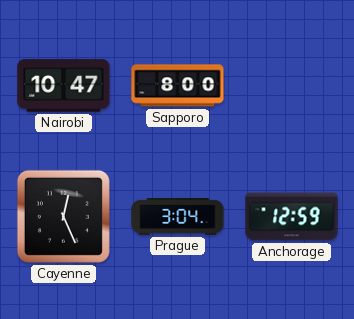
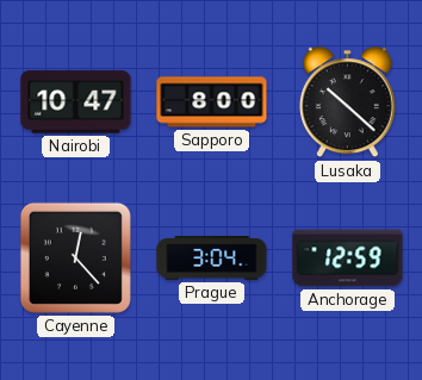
Lusaka: none -> 10:22 (347, 102)
Cayenne: 12:26 -> 12:23 (75, 257)
